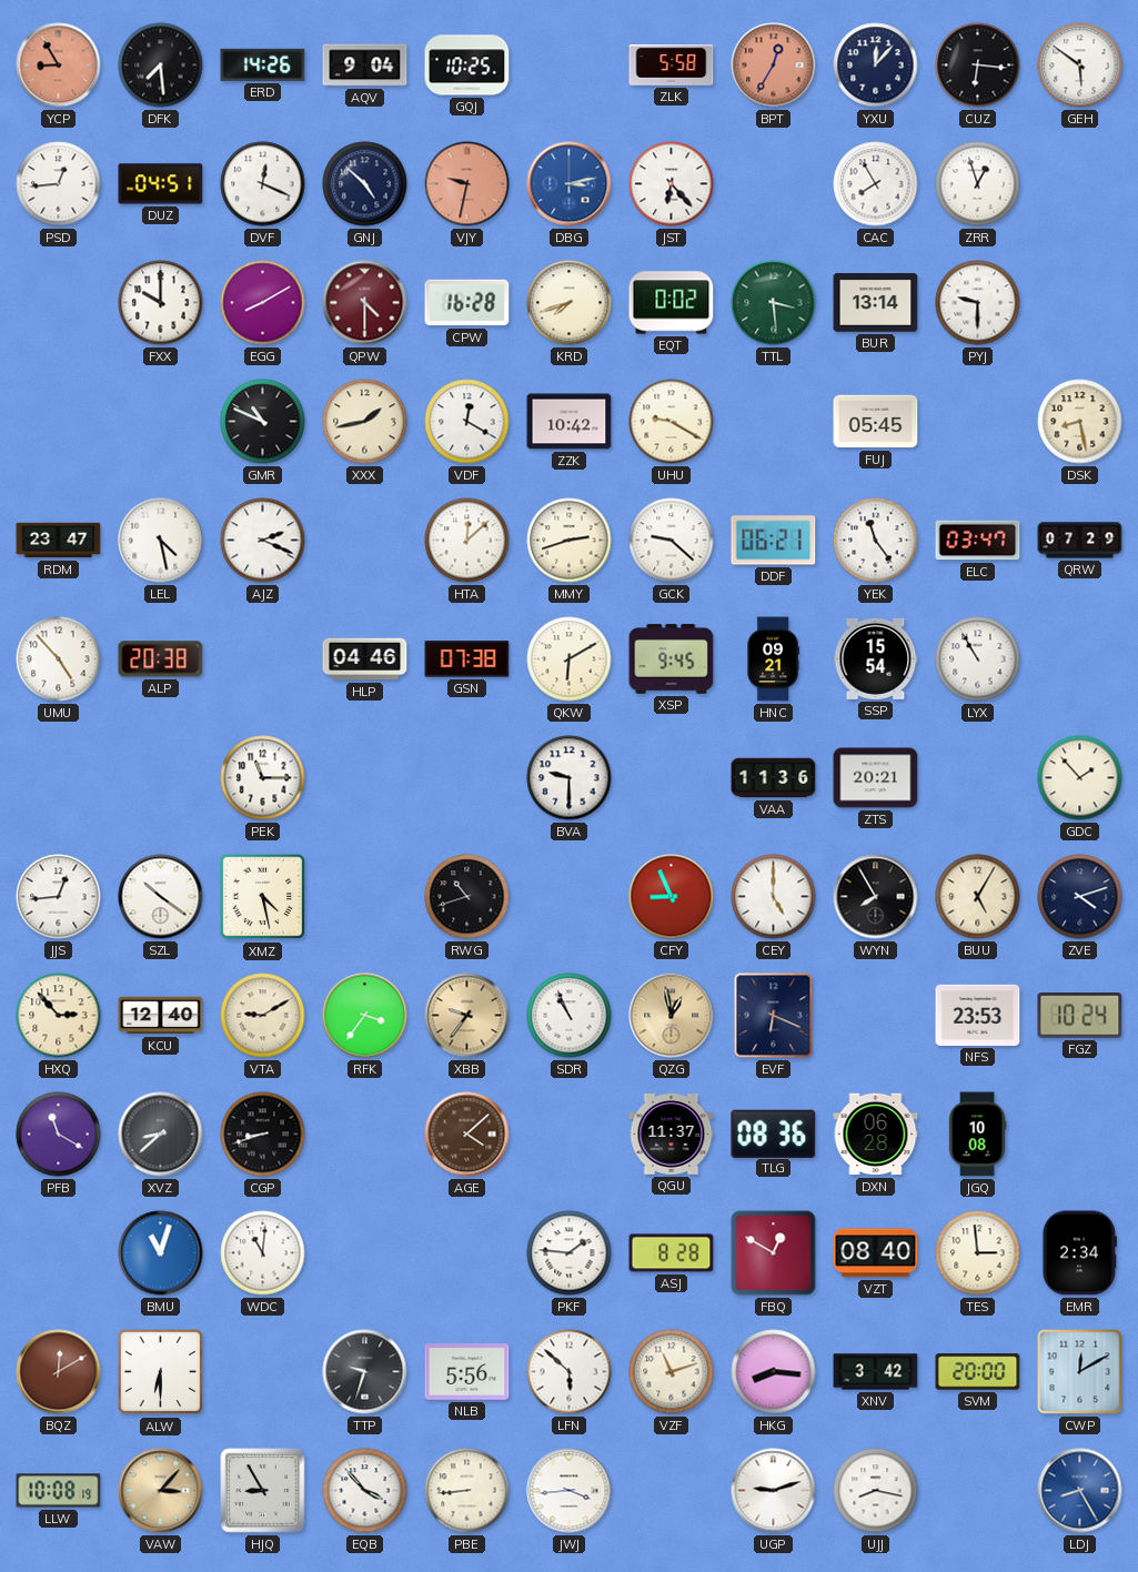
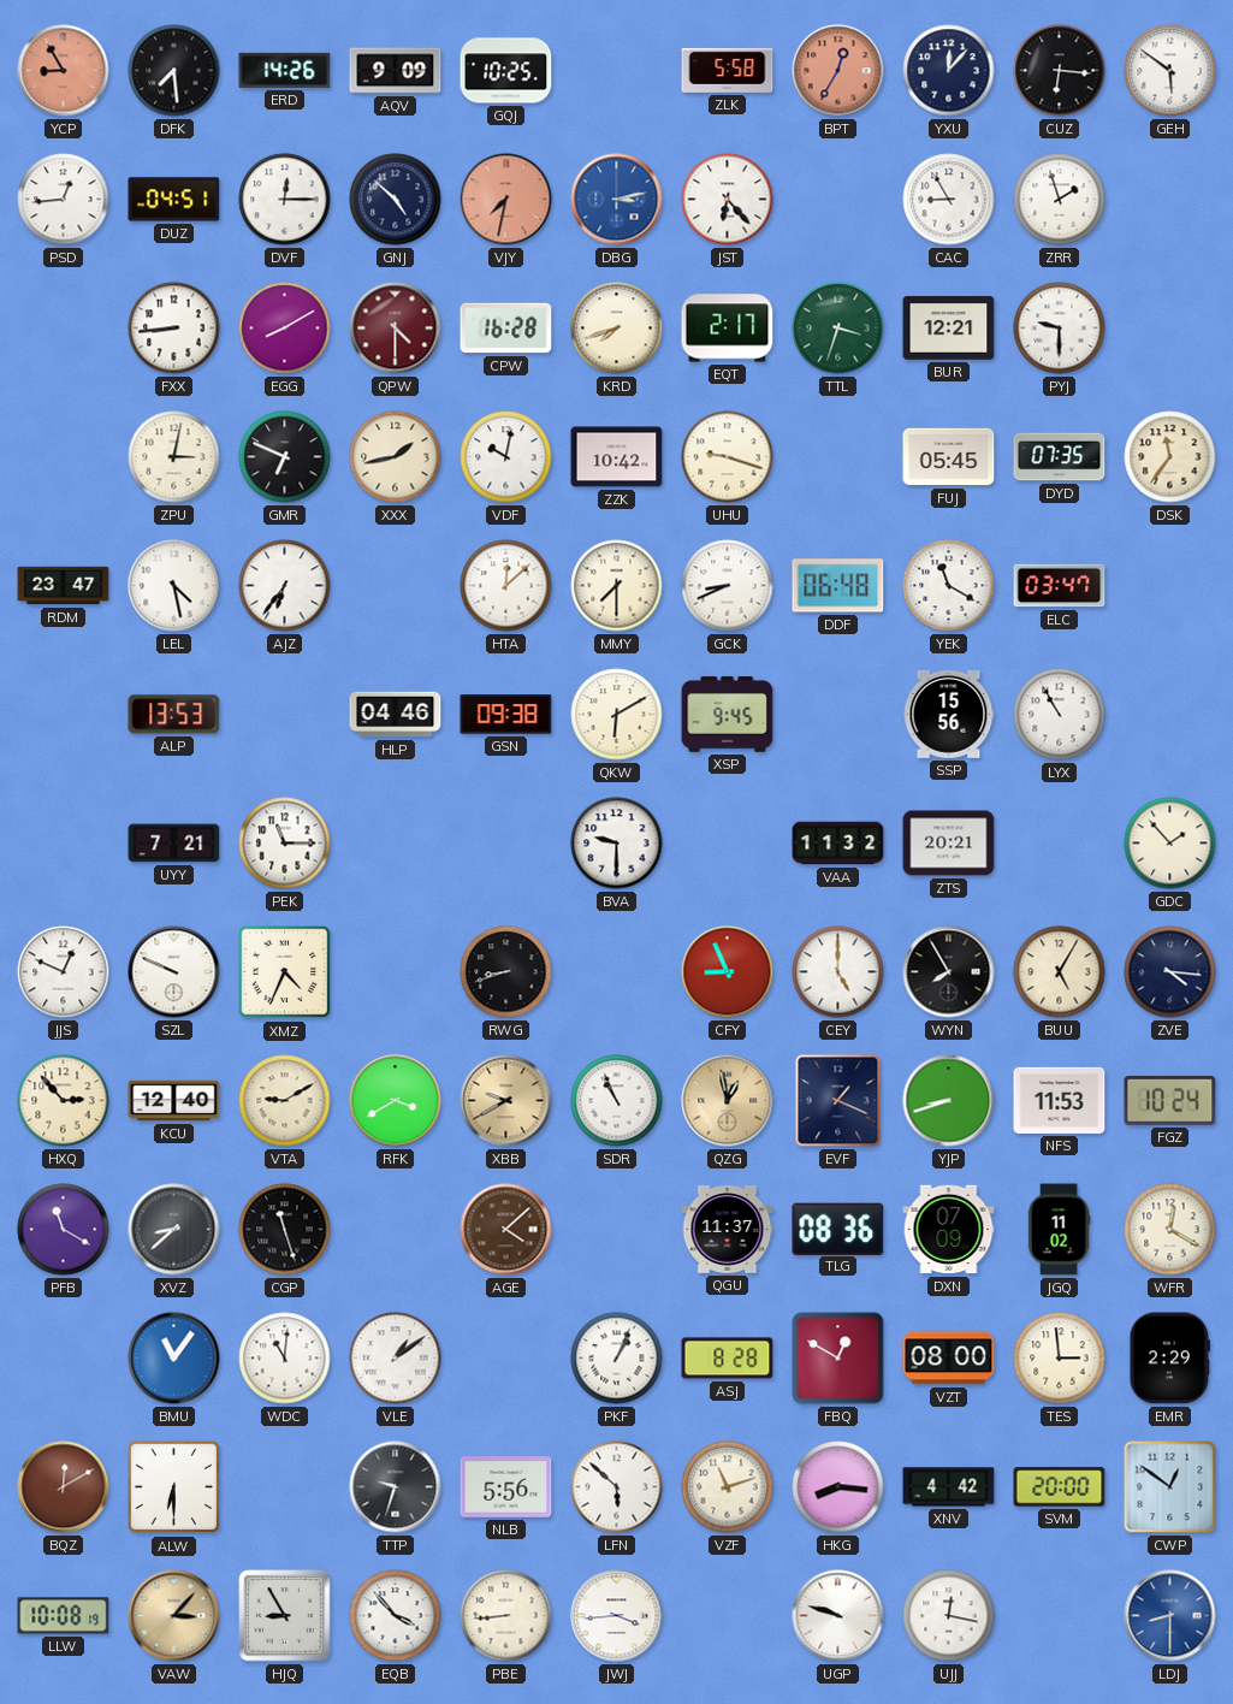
AQV: 9:04 -> 9:09 (396, 71)
DVF: 12:19 -> 12:15 (285, 200)
VJY: 9:32 -> 7:32 (506, 200)
CAC: 7:55 -> 8:55 (949, 200)
ZRR: 12:57 -> 1:57 (1060, 200)
FXX: 10:00 -> 8:44 (174, 329)
EQT: 0:02 -> 2:17 (728, 329)
TTL: 3:29 -> 3:33 (838, 329)
BUR: 13:14 -> 12:21 (949, 329)
ZPU: none -> 3:02 (174, 457)
GMR: 10:49 -> 6:49 (285, 457)
VDF: 12:20 -> 10:02 (506, 457)
UHU: 9:20 -> 9:18 (728, 457)
DYD: none -> 07:35 (1060, 457)
DSK: 8:28 -> 11:36 (1170, 457)
AJZ: 2:19 -> 6:36 (285, 586)
MMY: 2:42 -> 7:30 (617, 586)
GCK: 9:22 -> 8:41 (728, 586)
DDF: 06:21 -> 06:48 (838, 586)
YEK: 11:24 -> 11:20 (949, 586)
QRW: 07:29 -> none (1080, 541)
UMU: 4:53 -> none (59, 659)
ALP: 20:38 -> 13:53 (174, 715)
GSN: 07:38 -> 09:38 (506, 715)
HNC: 09:21 -> none (773, 659)
SSP: 15:54 -> 15:56 (949, 714)
UYY: none -> 7:21 (174, 844)
VAA: 11:36 -> 11:32 (838, 844)
JJS: 12:44 -> 12:49 (64, 972)
SZL: 10:21 -> 9:49 (174, 972)
XMZ: 4:28 -> 4:34 (285, 972)
RWG: 10:42 -> 8:42 (506, 972)
ZVE: 4:12 -> 4:16 (1170, 972)
RFK: 3:36 -> 3:40 (396, 1101)
XBB: 9:36 -> 9:40 (506, 1101)
EVF: 6:19 -> 1:19 (838, 1101)
YJP: none -> 8:42 (949, 1101)
NFS: 23:53 -> 11:53 (1060, 1100)
CGP: 8:42 -> 11:27 (285, 1230)
DXN: 06:28 -> 07:09 (949, 1230)
JGQ: 10:08 -> 11:02 (1059, 1230)
WFR: none -> 12:20 (1170, 1230)
BMU: 11:03 -> 11:06 (174, 1359)
VLE: none -> 1:09 (396, 1359)
PKF: 1:46 -> 1:04 (617, 1359)
VZT: 08:40 -> 08:00 (949, 1359)
EMR: 2:34 -> 2:29 (1169, 1359)
XNV: 3:42 -> 4:42 (949, 1487)
CWP: 12:10 -> 12:51 (1170, 1487)
UGP: 9:12 -> 9:48 (838, 1616)
UJJ: 8:17 -> 12:17 (949, 1616)
LDJ: 8:25 -> 8:30 (1170, 1616)
